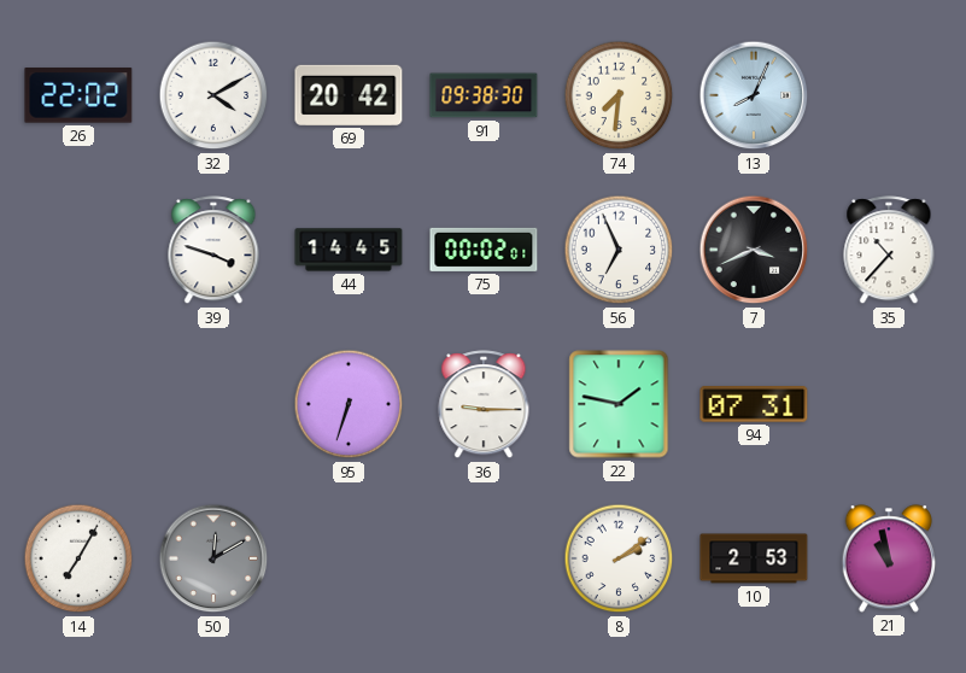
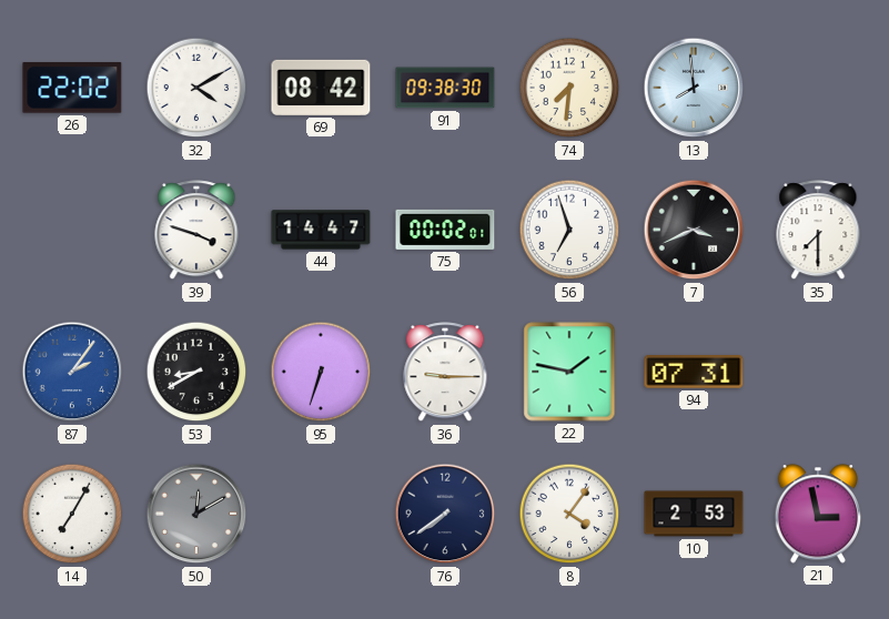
69: 20:42 -> 08:42 (321, 88)
13: 8:04 -> 7:59 (694, 88)
44: 14:45 -> 14:47 (321, 230)
56: 6:56 -> 6:57 (569, 230)
35: 10:37 -> 7:30 (818, 231)
87: none -> 2:06 (72, 372)
53: none -> 8:40 (196, 372)
76: none -> 7:39 (445, 514)
8: 2:09 -> 4:06 (569, 514)
21: 10:58 -> 2:58 (818, 514)
